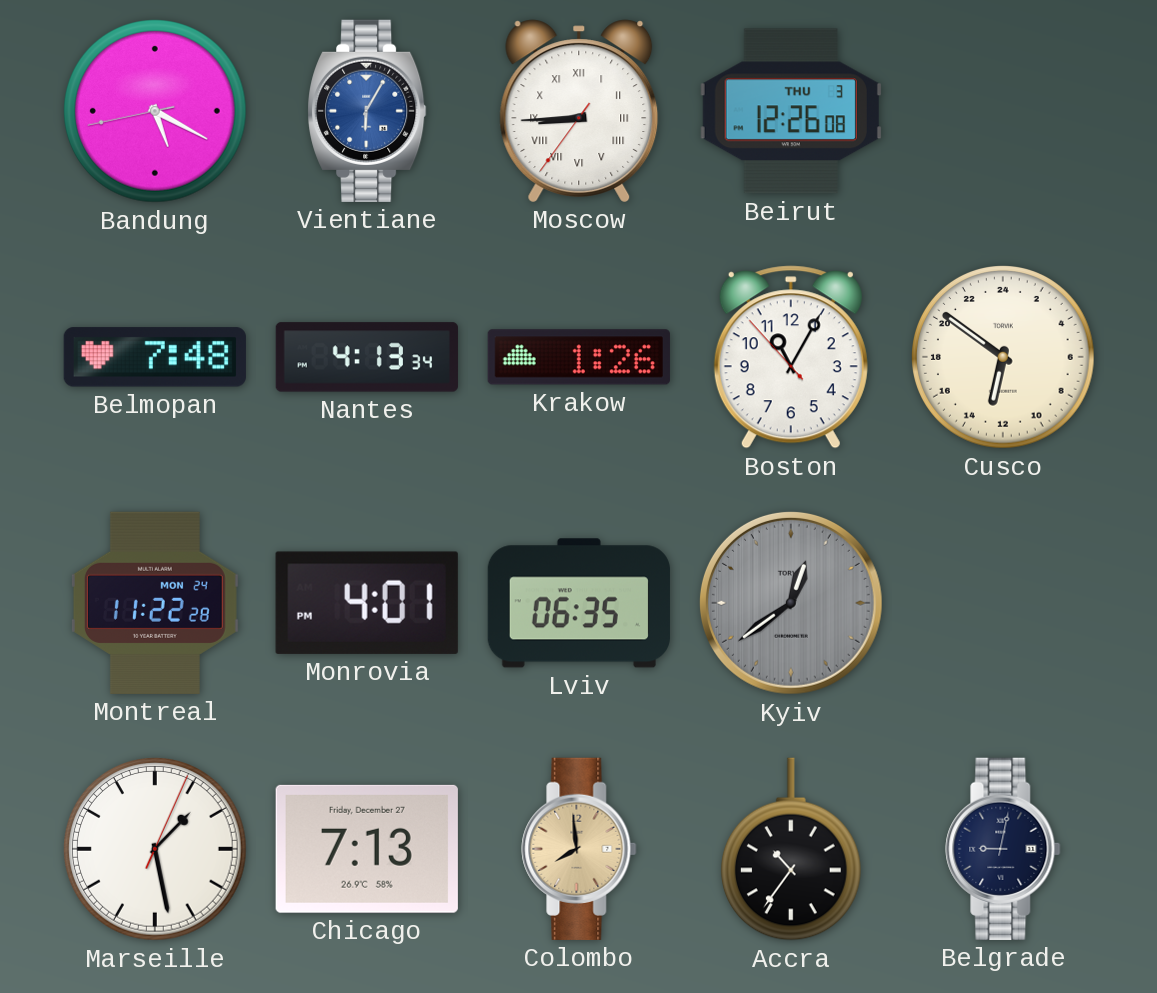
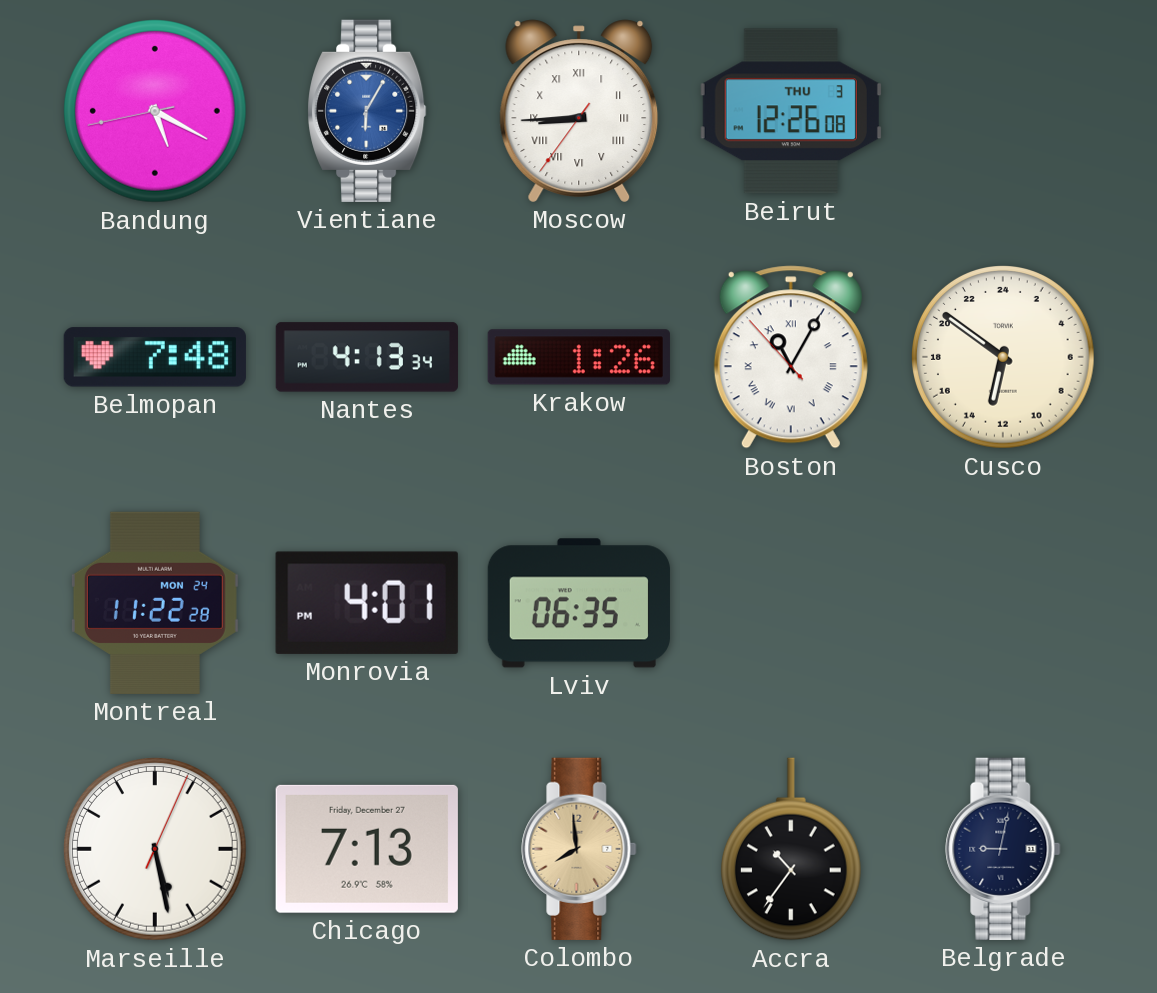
Boston numerals: Arabic -> Roman (791, 357)
Kyiv: 12:39 -> none (791, 603)
Marseille: 1:28 -> 5:28 (156, 850)
